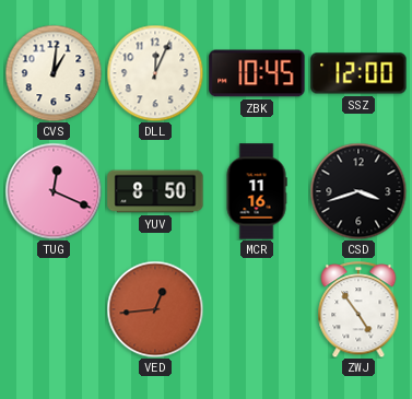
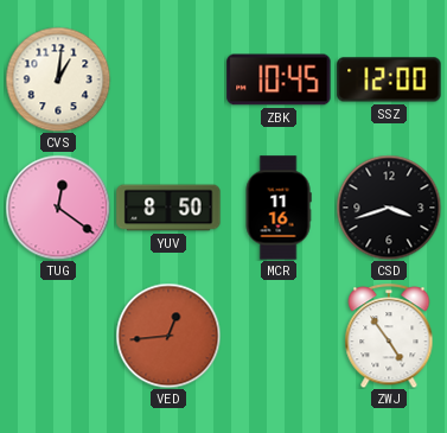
DLL: 12:04 -> none (155, 73)
TUG: 12:19 -> 12:21 (58, 208)
